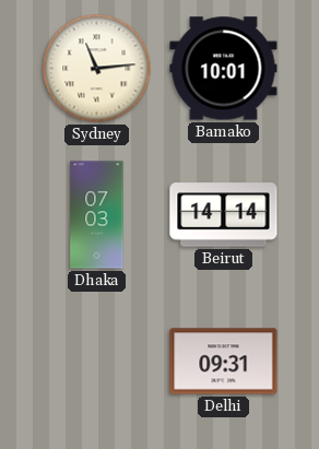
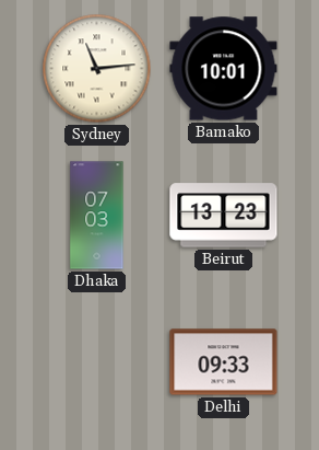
Beirut: 14:14 -> 13:23 (224, 216)
Delhi: 09:31 -> 09:33 (224, 362)
